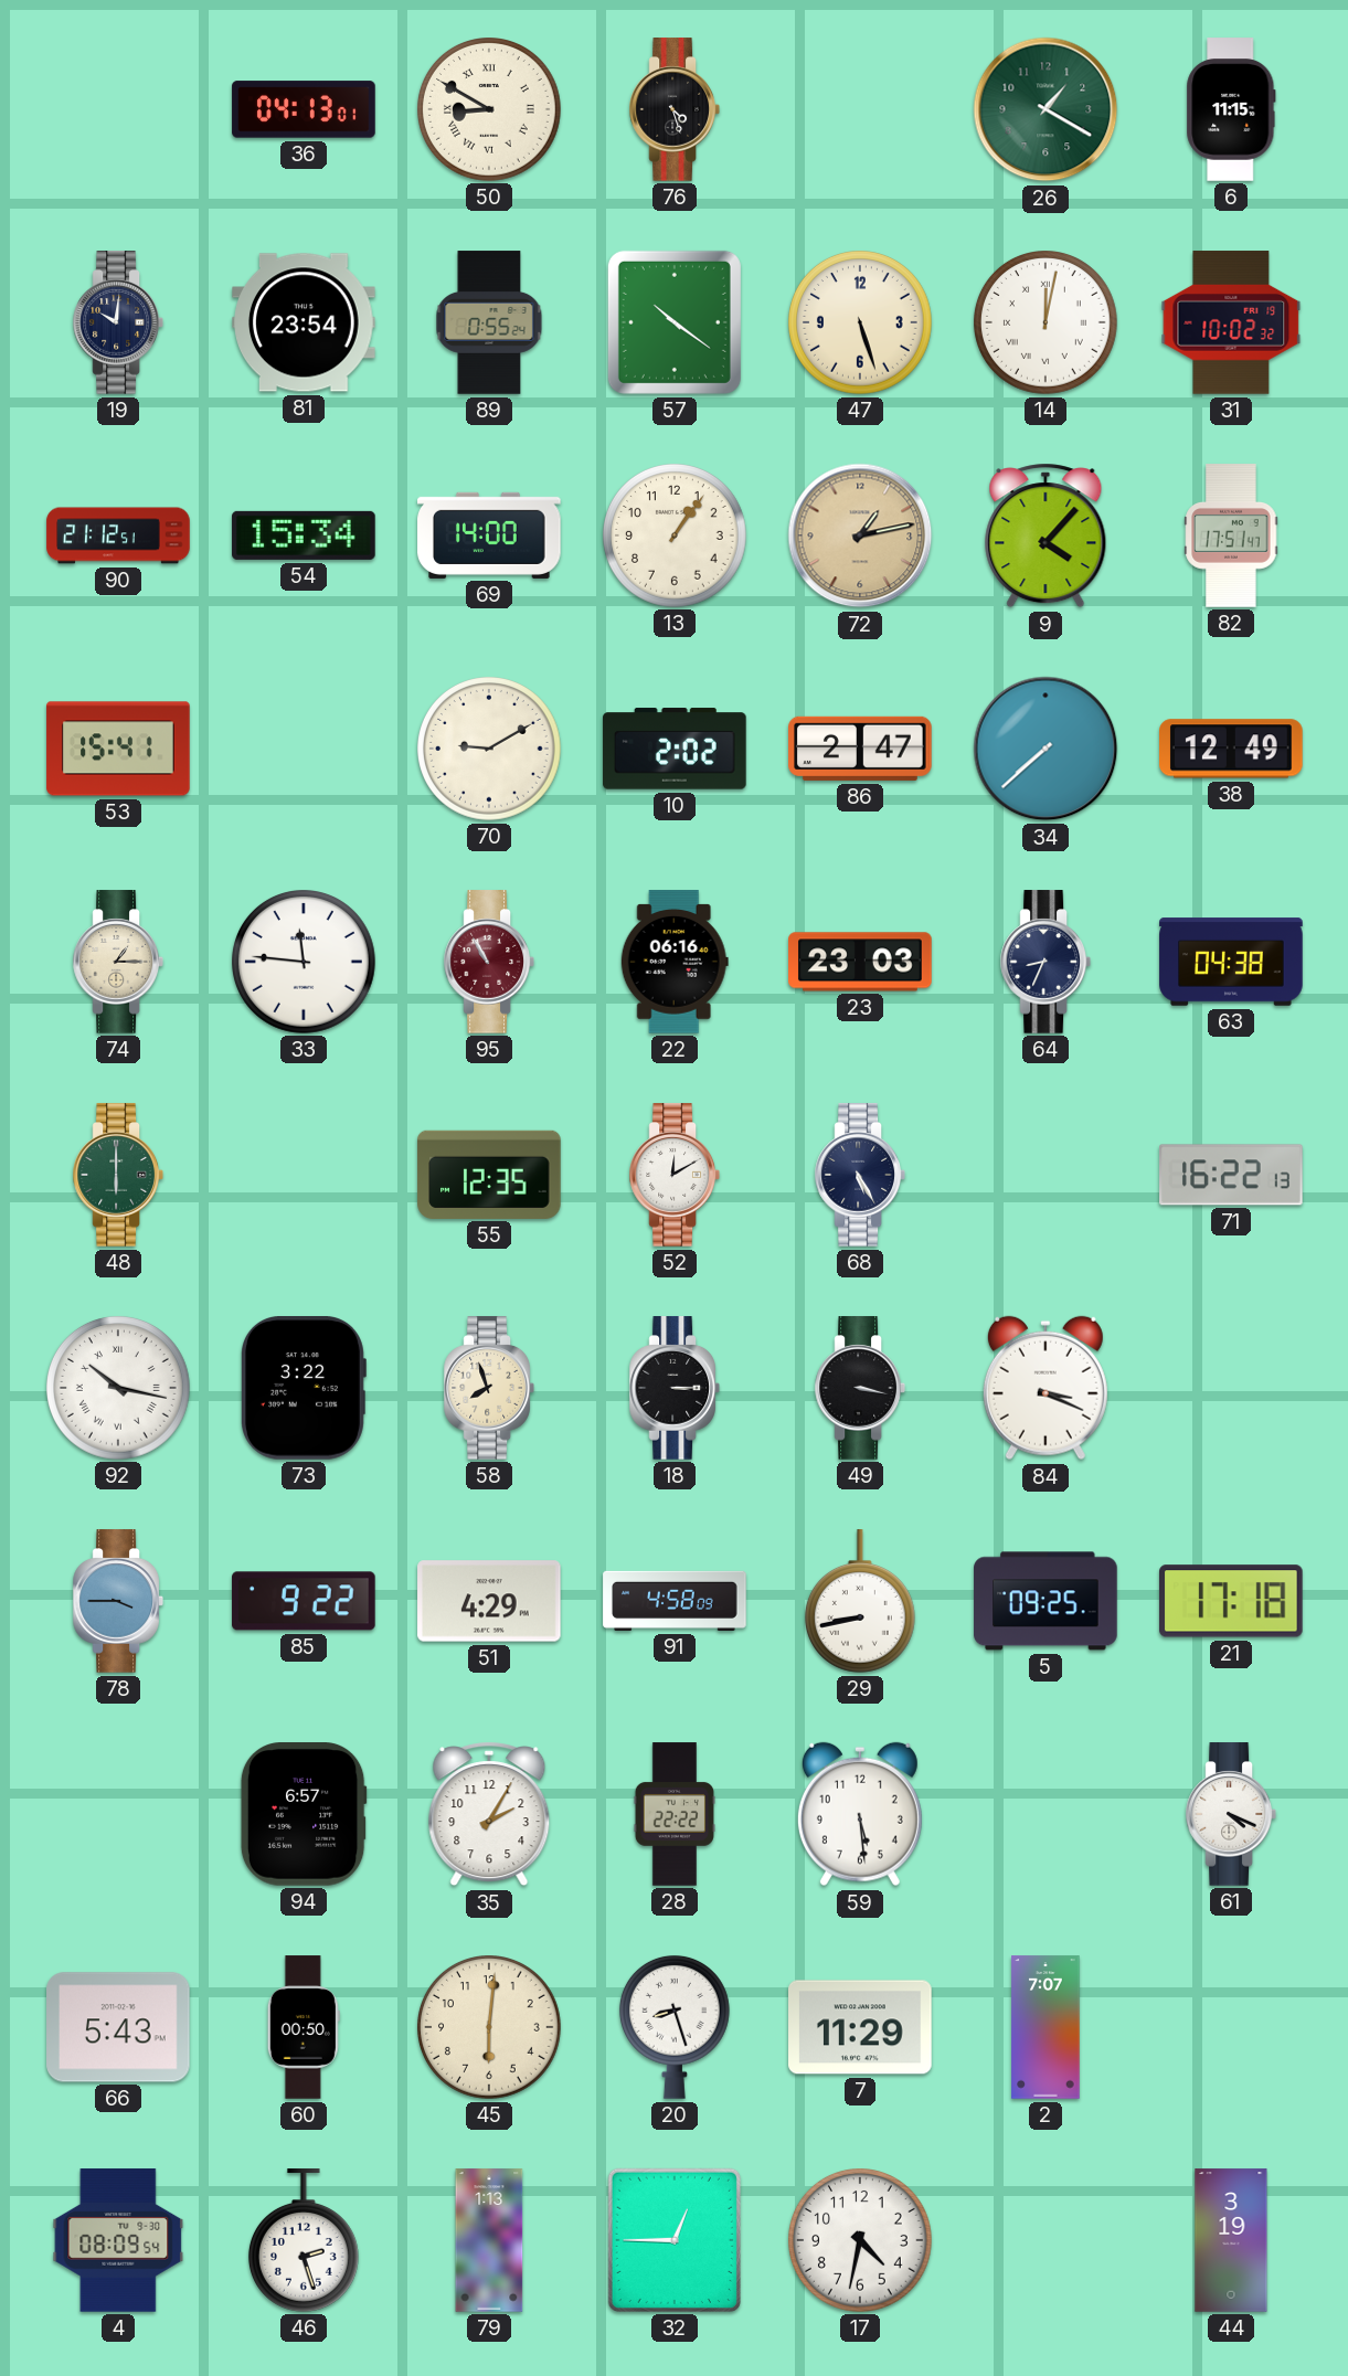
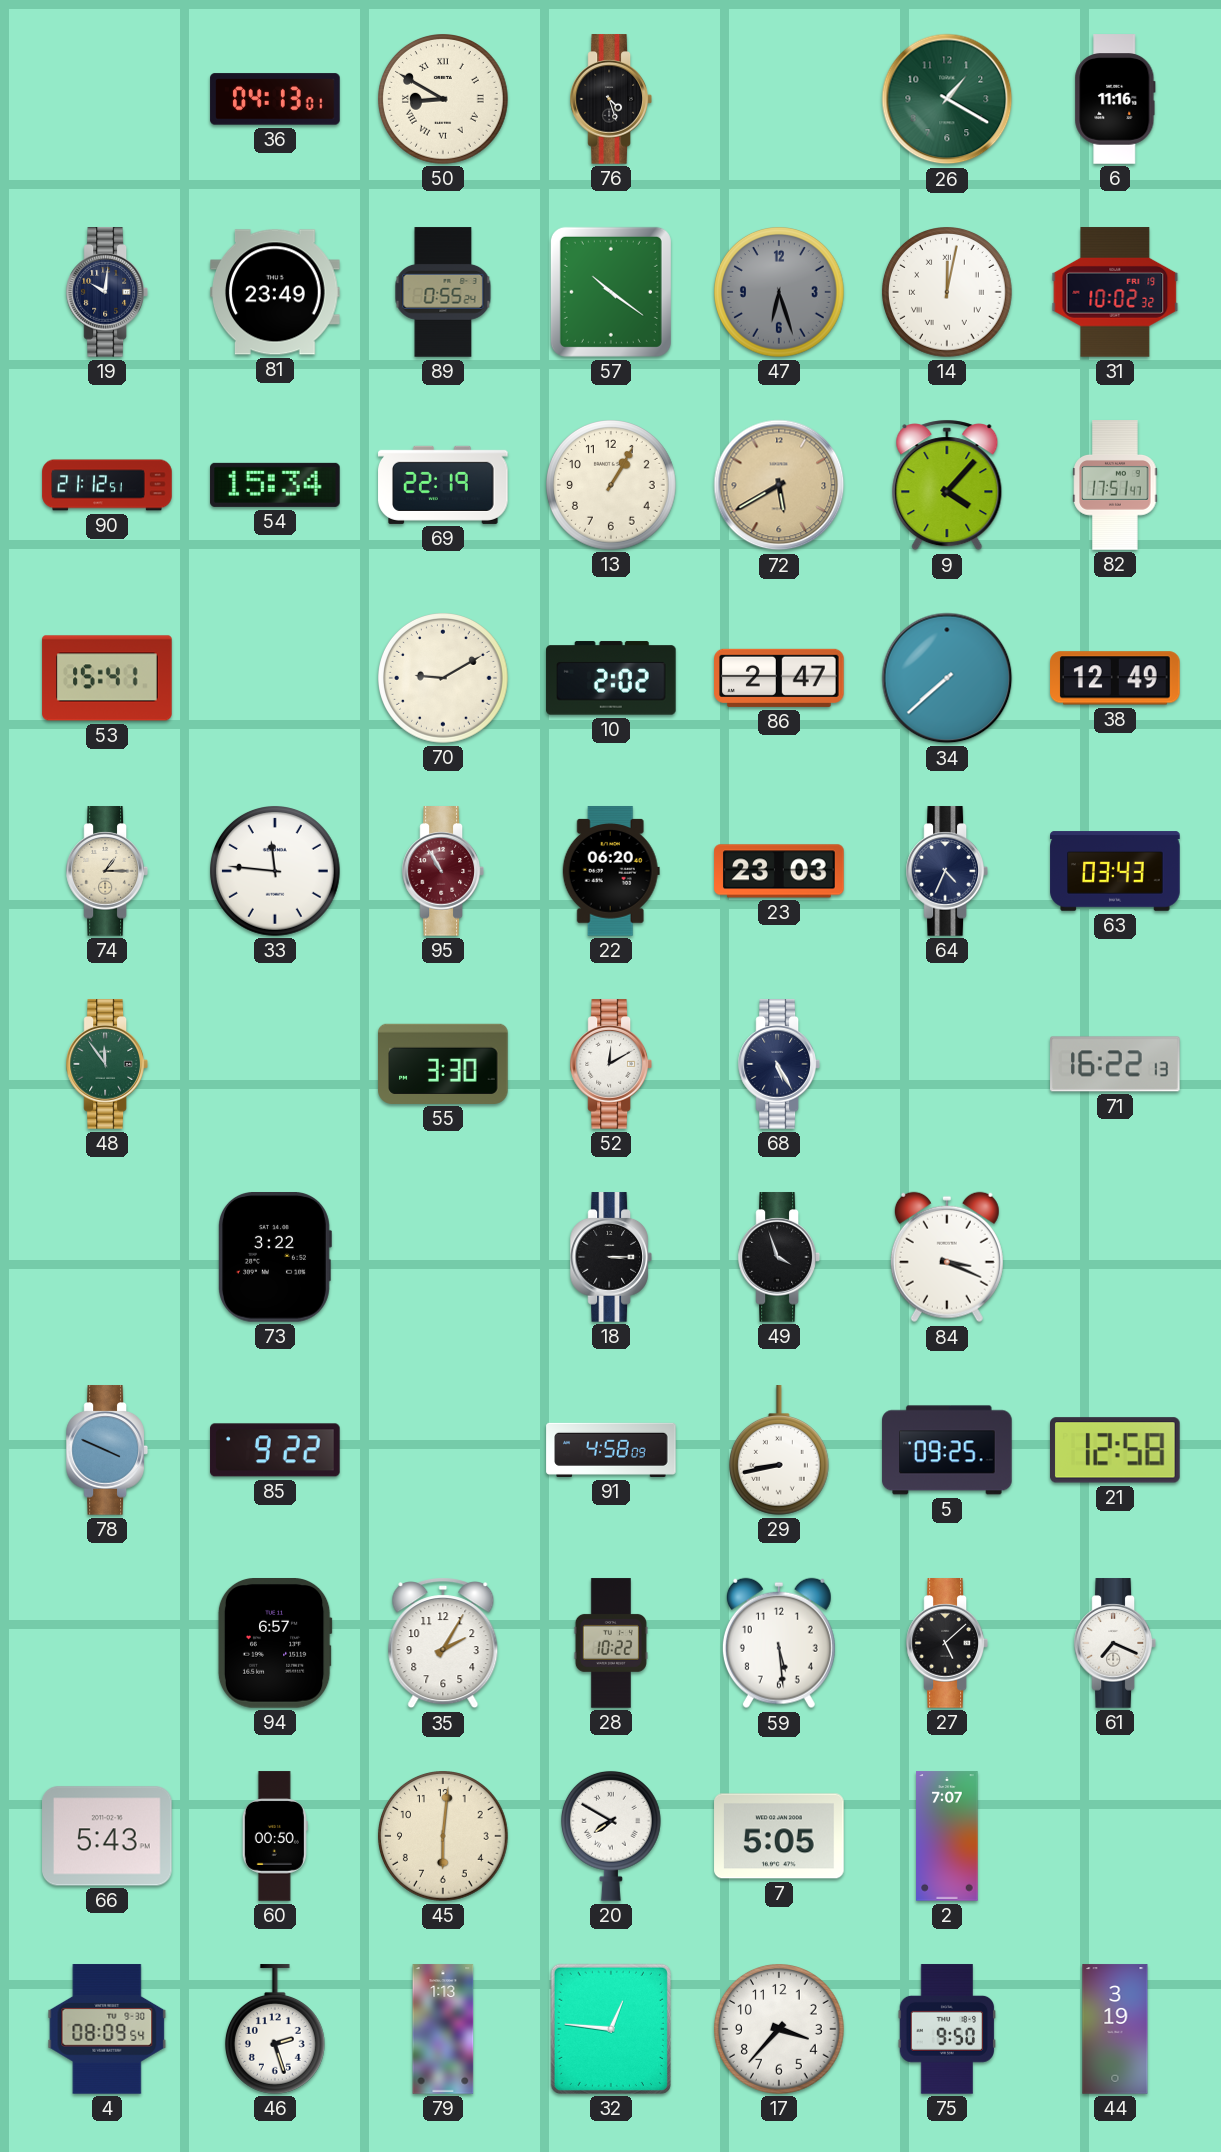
6: 11:15 -> 11:16 (1115, 99)
81: 23:54 -> 23:49 (275, 292)
47: 5:27 -> 6:27 (780, 293)
47 dial: cream -> grey (780, 293)
69: 14:00 -> 22:19 (443, 485)
13: 1:06 -> 1:05 (612, 486)
72: 1:13 -> 5:40 (779, 485)
22: 06:16 -> 06:20 (611, 871)
64: 8:34 -> 4:34 (947, 871)
63: 04:38 -> 03:43 (1115, 871)
48: 6:00 -> 11:54 (107, 1064)
55: 12:35 -> 3:30 (443, 1064)
92: 10:17 -> none (119, 1389)
58: 7:57 -> none (489, 1388)
49: 3:17 -> 3:57 (779, 1257)
78: 3:45 -> 3:49 (107, 1450)
51: 4:29 -> none (489, 1601)
21: 17:18 -> 12:58 (1116, 1450)
28: 22:22 -> 10:22 (611, 1643)
27: none -> 5:08 (947, 1643)
61: 4:19 -> 7:19 (1115, 1643)
20: 8:27 -> 7:50 (611, 1836)
7: 11:29 -> 5:05 (779, 1836)
32: 12:45 -> 12:46 (611, 2029)
17: 4:32 -> 3:37 (780, 2030)
75: none -> 9:50 (947, 2029)
